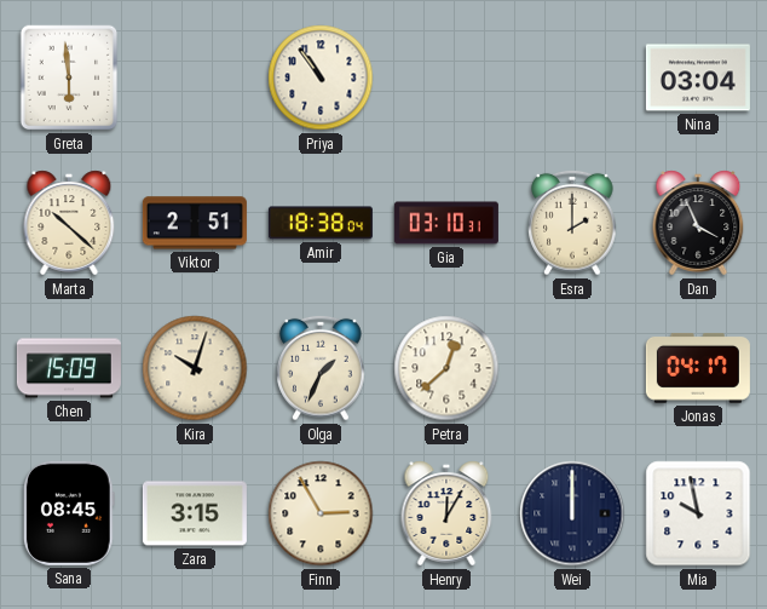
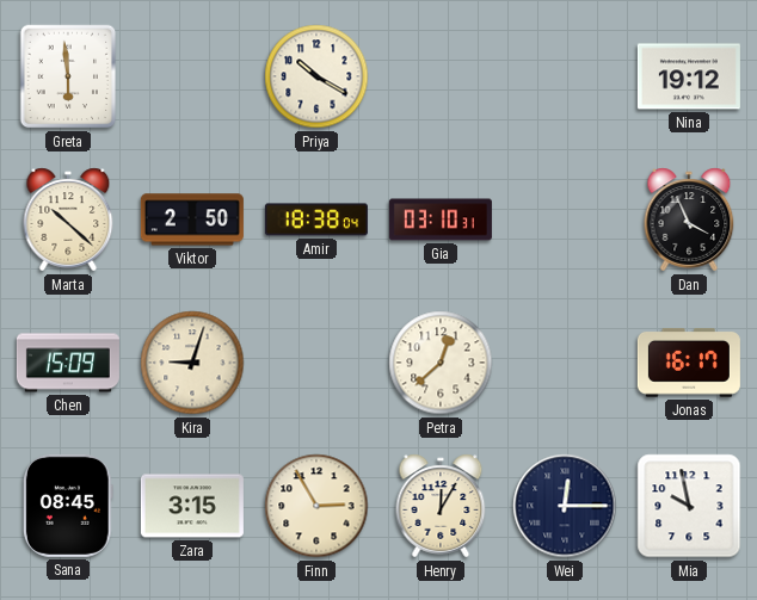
Priya: 10:54 -> 10:20 (316, 76)
Nina: 03:04 -> 19:12 (689, 76)
Viktor: 2:51 -> 2:50 (192, 219)
Esra: 2:00 -> none (572, 223)
Kira: 10:03 -> 9:03 (192, 363)
Olga: 1:34 -> none (321, 368)
Jonas: 04:17 -> 16:17 (689, 364)
Wei: 12:00 -> 12:15 (565, 506)
